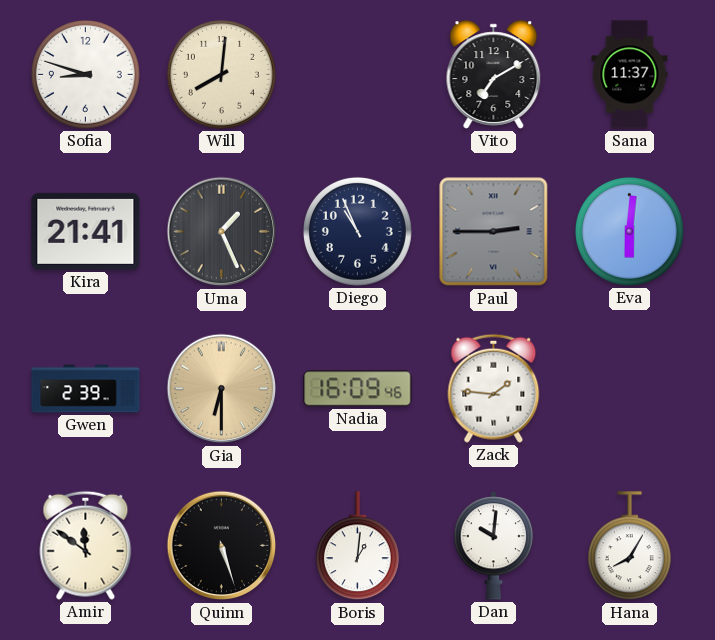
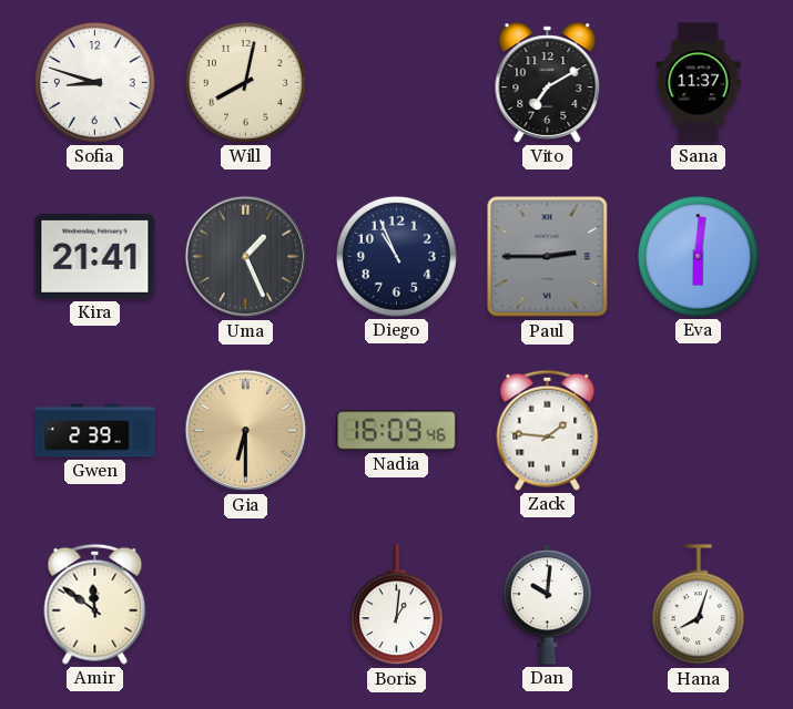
Will: 8:01 -> 8:02 (245, 82)
Quinn: 5:27 -> none (222, 546)
Hana: 8:05 -> 8:03 (698, 605)
